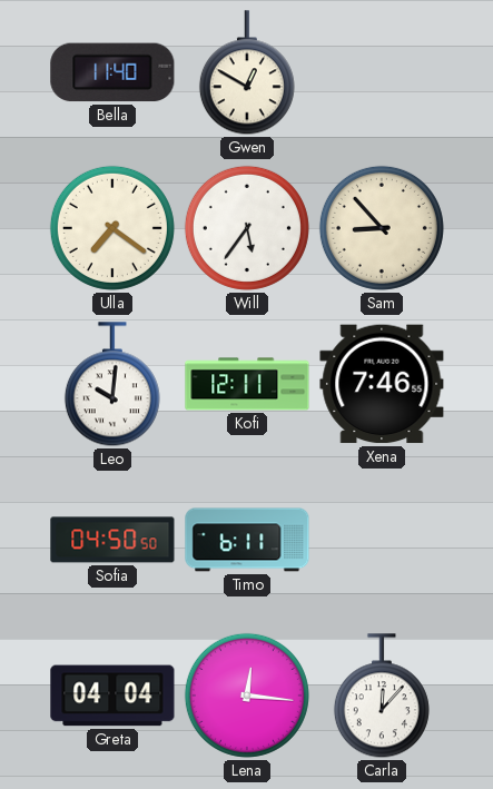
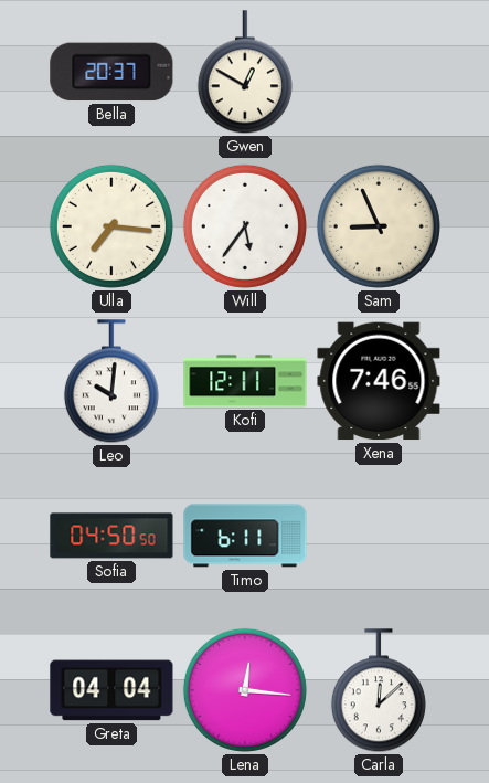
Bella: 11:40 -> 20:37 (111, 72)
Ulla: 7:21 -> 7:16 (111, 226)
Sam: 8:53 -> 8:56 (379, 226)
Carla: 12:07 -> 12:08 (379, 691)
